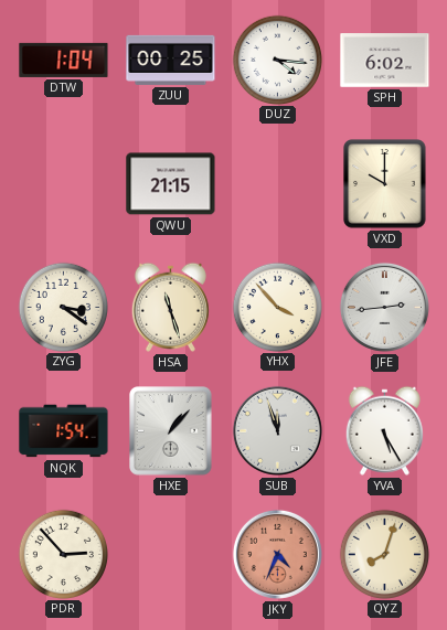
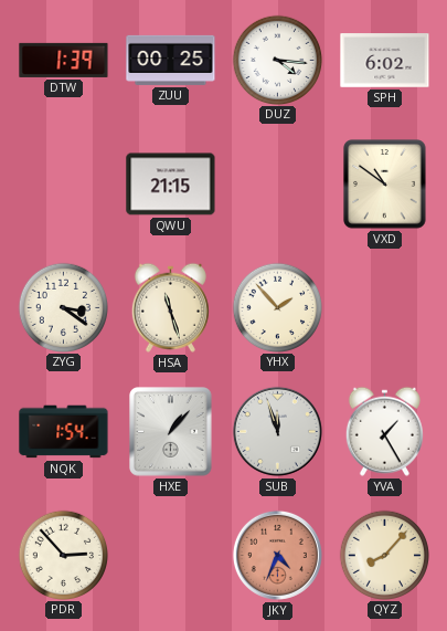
DTW: 1:04 -> 1:39 (64, 60)
VXD: 10:00 -> 10:51 (385, 185)
YHX: 3:53 -> 1:53 (277, 307)
JFE: 2:44 -> none (384, 307)
YVA: 5:25 -> 1:25 (384, 431)
QYZ: 8:03 -> 8:07 (384, 555)
